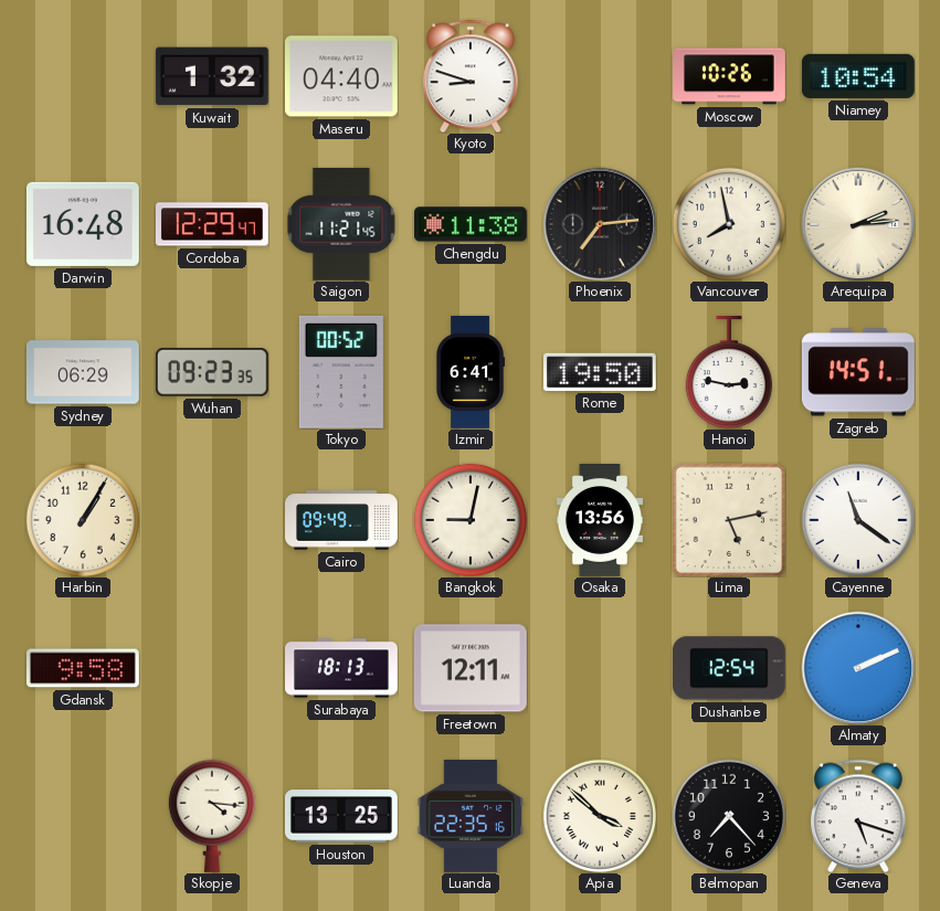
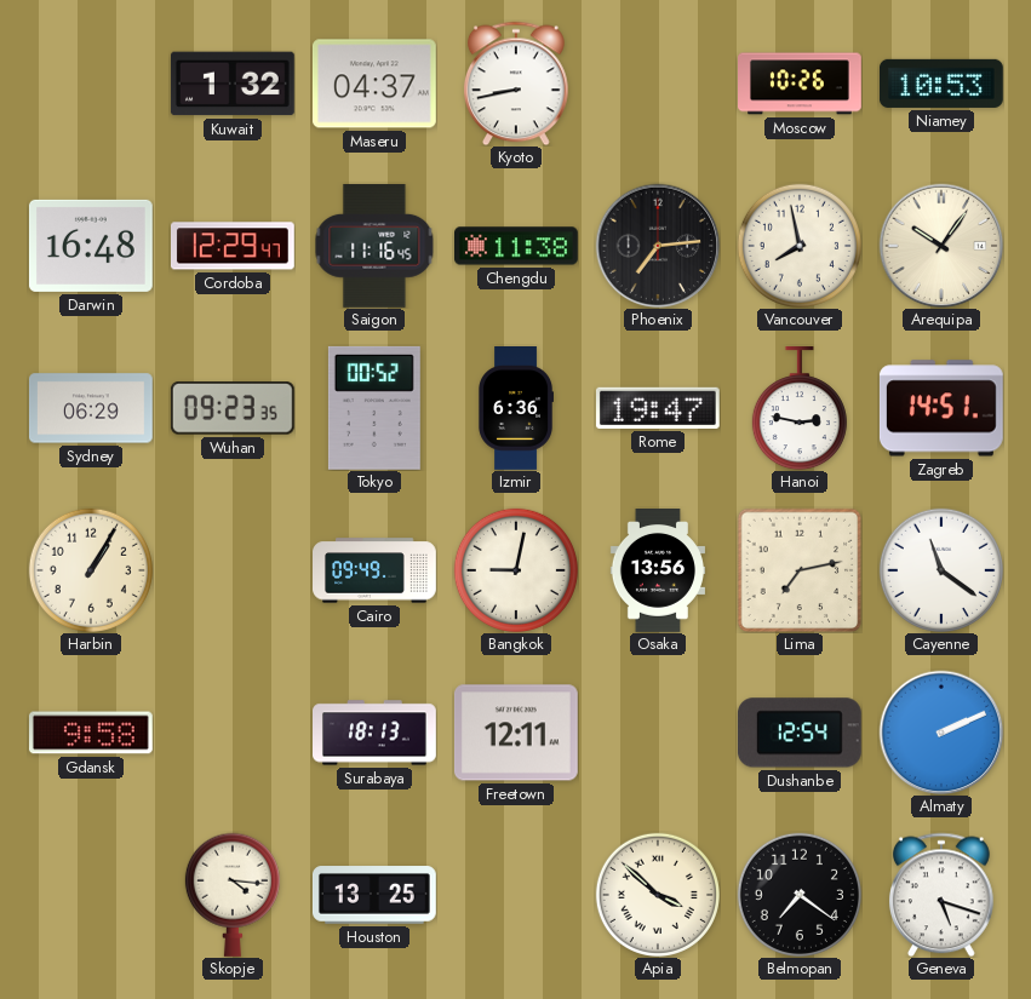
Maseru: 04:40 -> 04:37 (374, 84)
Kyoto: 8:48 -> 8:43 (516, 84)
Niamey: 10:54 -> 10:53 (943, 84)
Saigon: 11:21 -> 11:16 (374, 246)
Arequipa: 2:14 -> 10:06 (941, 246)
Izmir: 6:41 -> 6:36 (516, 408)
Rome: 19:50 -> 19:47 (658, 408)
Lima: 5:13 -> 7:13 (800, 570)
Luanda: 22:35 -> none (471, 816)
Belmopan: 7:23 -> 7:21 (800, 895)
